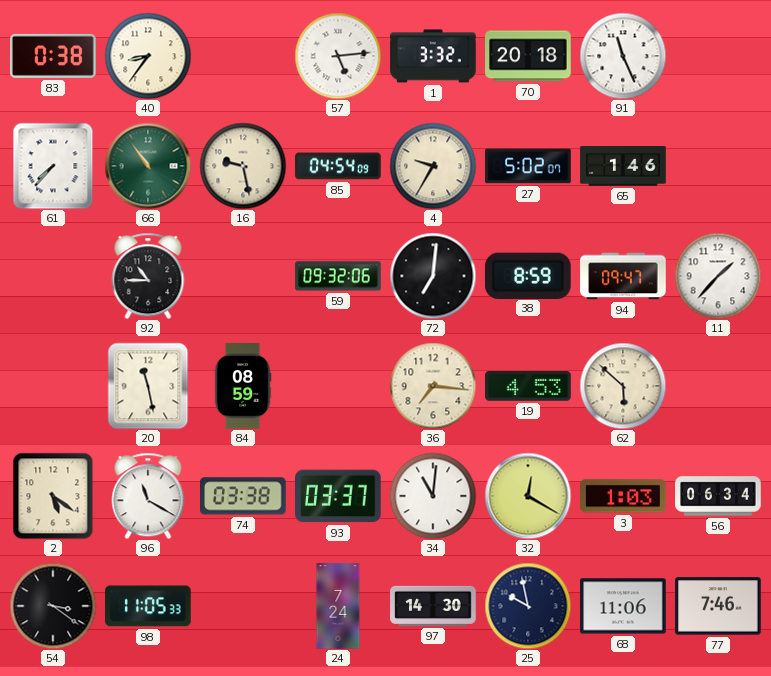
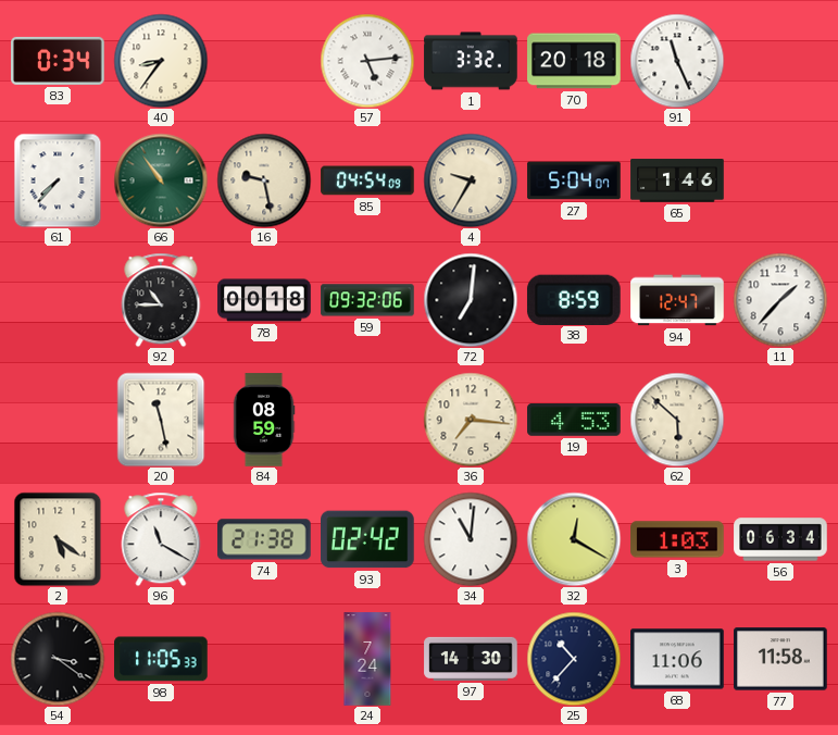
83: 0:38 -> 0:34 (58, 61)
27: 5:02 -> 5:04 (574, 180)
78: none -> 00:18 (264, 300)
94: 09:47 -> 12:47 (677, 300)
74: 03:38 -> 21:38 (264, 539)
93: 03:37 -> 02:42 (368, 539)
25: 9:58 -> 10:37 (574, 659)
77: 7:46 -> 11:58 (780, 659)
